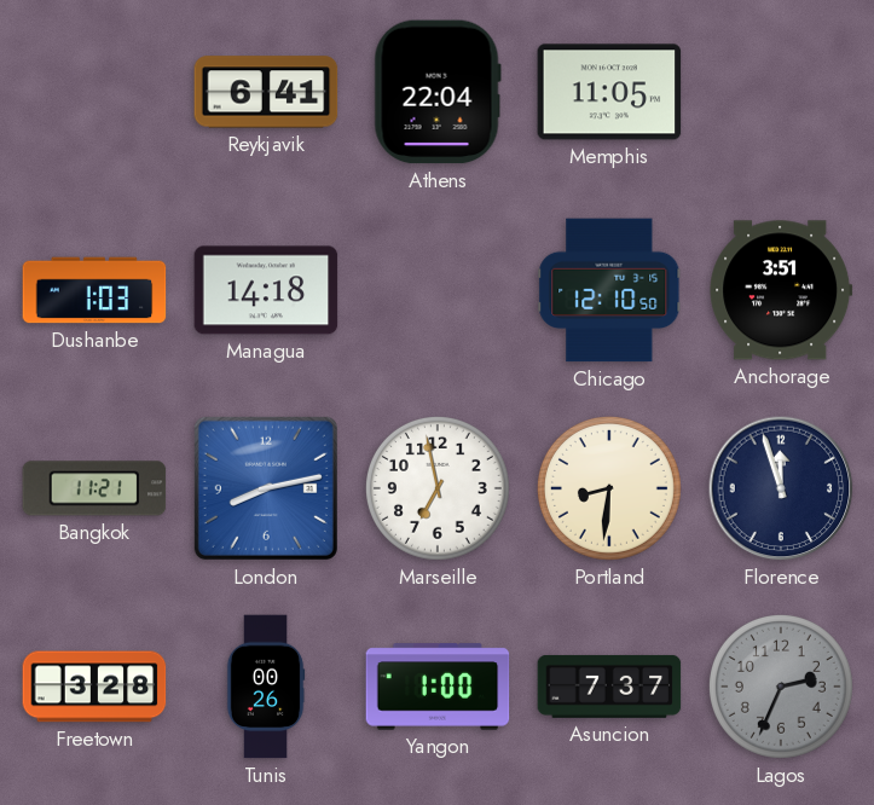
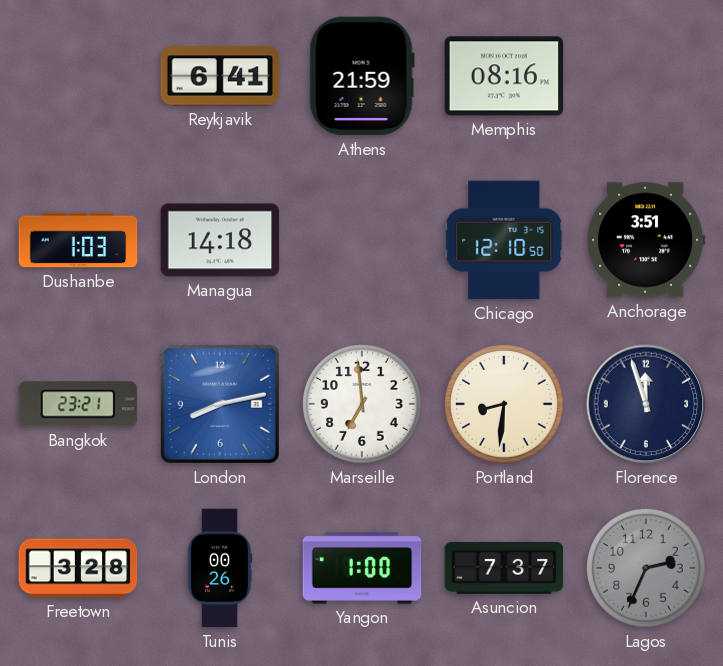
Athens: 22:04 -> 21:59 (362, 76)
Memphis: 11:05 -> 08:16 (504, 76)
Bangkok: 11:21 -> 23:21 (78, 404)
Marseille: 6:58 -> 6:59 (362, 404)
